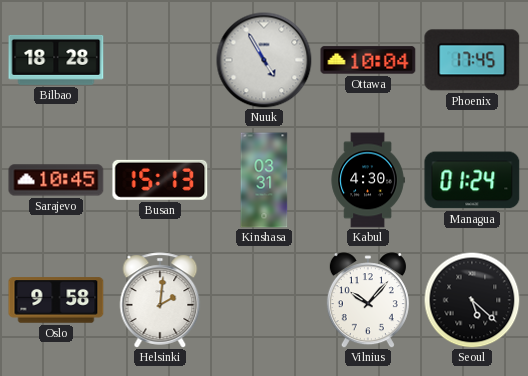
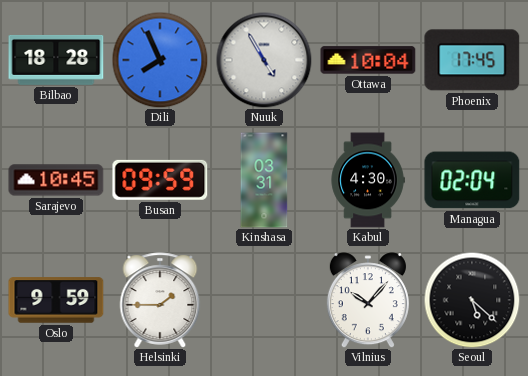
Dili: none -> 7:56 (160, 60)
Busan: 15:13 -> 09:59 (160, 180)
Managua: 01:24 -> 02:04 (472, 180)
Oslo: 9:58 -> 9:59 (56, 300)
Helsinki: 2:01 -> 1:45 (160, 300)
